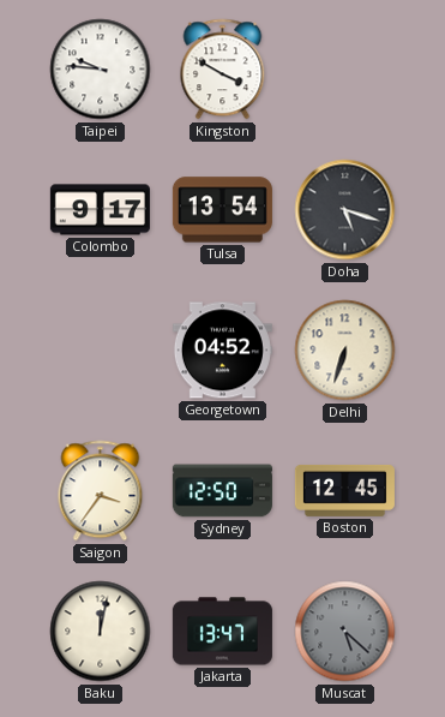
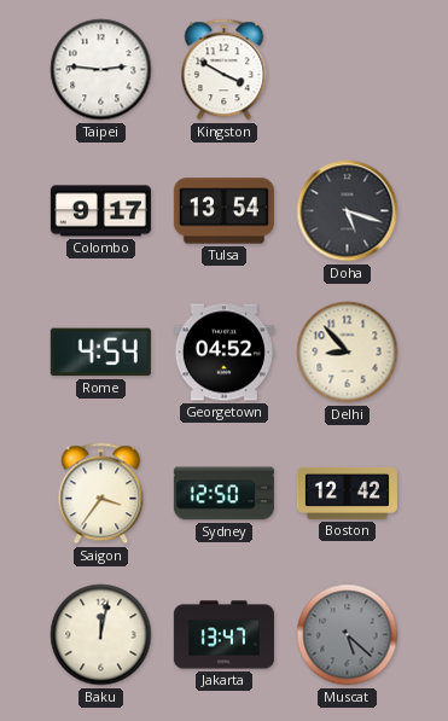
Taipei: 9:46 -> 2:46 (101, 70)
Rome: none -> 4:54 (100, 353)
Delhi: 6:33 -> 8:53 (348, 353)
Boston: 12:45 -> 12:42 (347, 493)
